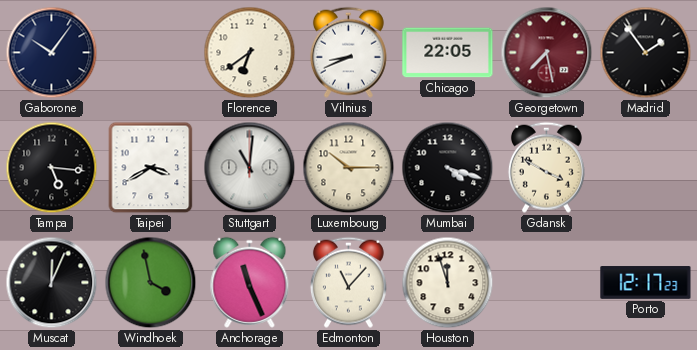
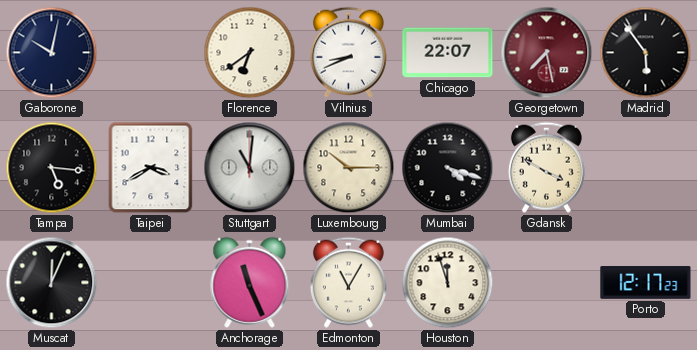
Gaborone: 10:06 -> 10:02 (52, 53)
Chicago: 22:05 -> 22:07 (448, 53)
Madrid: 1:54 -> 5:54 (646, 53)
Windhoek: 3:58 -> none (151, 283)
Edmonton: 11:07 -> 11:05 (348, 282)
